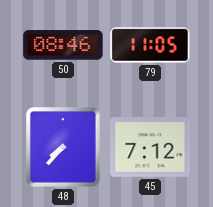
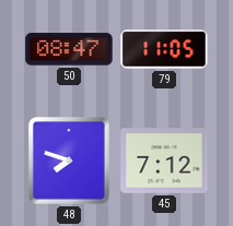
50: 08:46 -> 08:47 (69, 49)
48: 7:37 -> 7:48 (70, 162)
